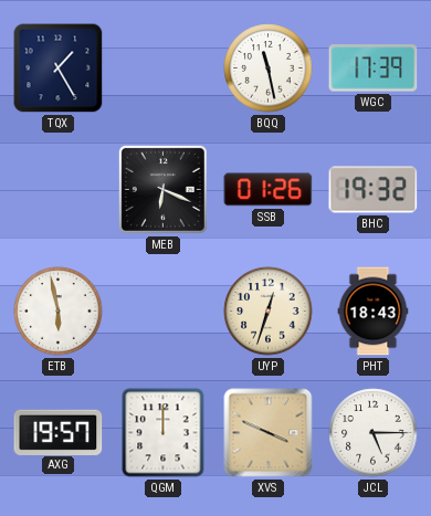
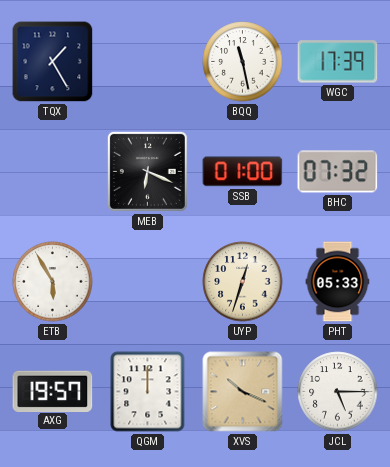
SSB: 01:26 -> 01:00 (243, 172)
BHC: 19:32 -> 07:32 (338, 172)
ETB: 5:58 -> 5:55 (53, 282)
PHT: 18:43 -> 05:33 (338, 282)
XVS: 3:49 -> 10:19 (243, 392)
